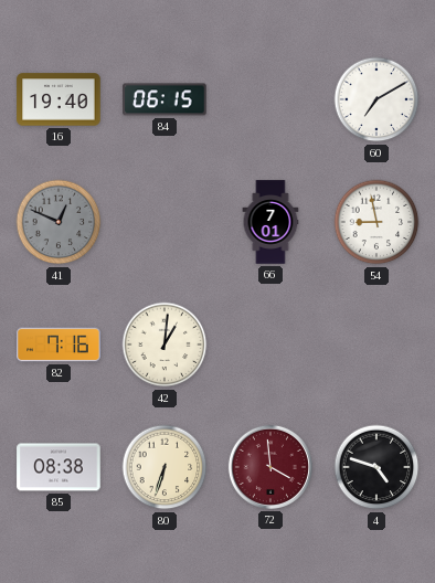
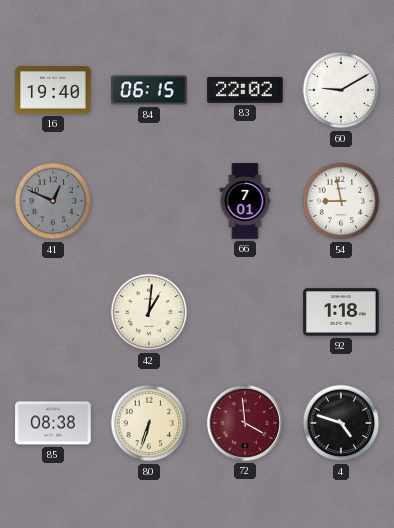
83: none -> 22:02 (245, 90)
60: 7:10 -> 9:10 (341, 90)
82: 7:16 -> none (59, 344)
92: none -> 1:18 (341, 312)
